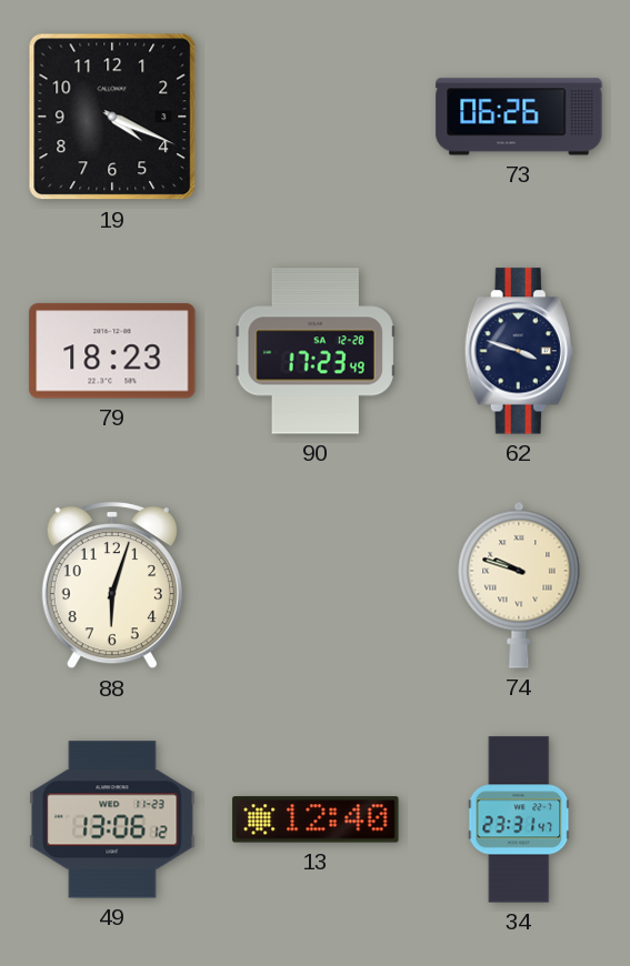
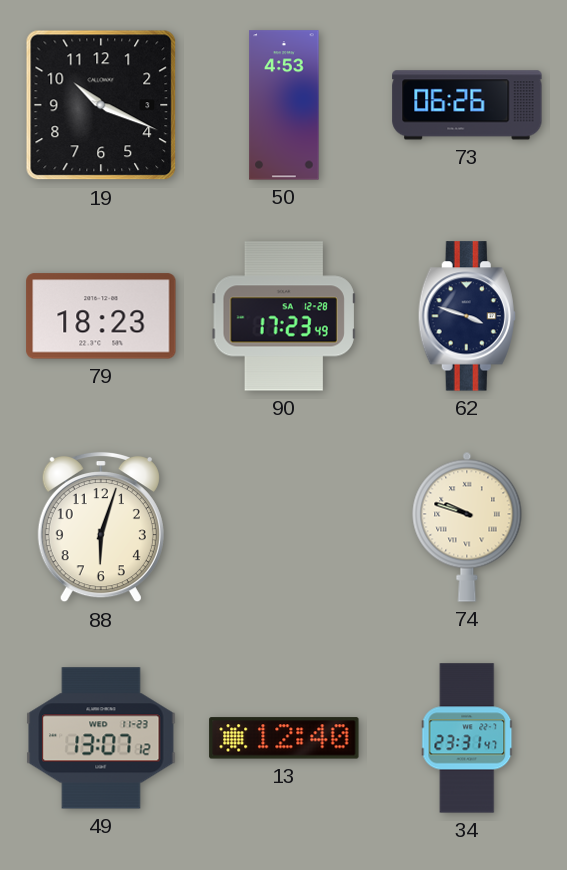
19: 4:19 -> 10:19 (101, 105)
50: none -> 4:53 (284, 105)
49: 13:06 -> 13:07 (101, 738)
